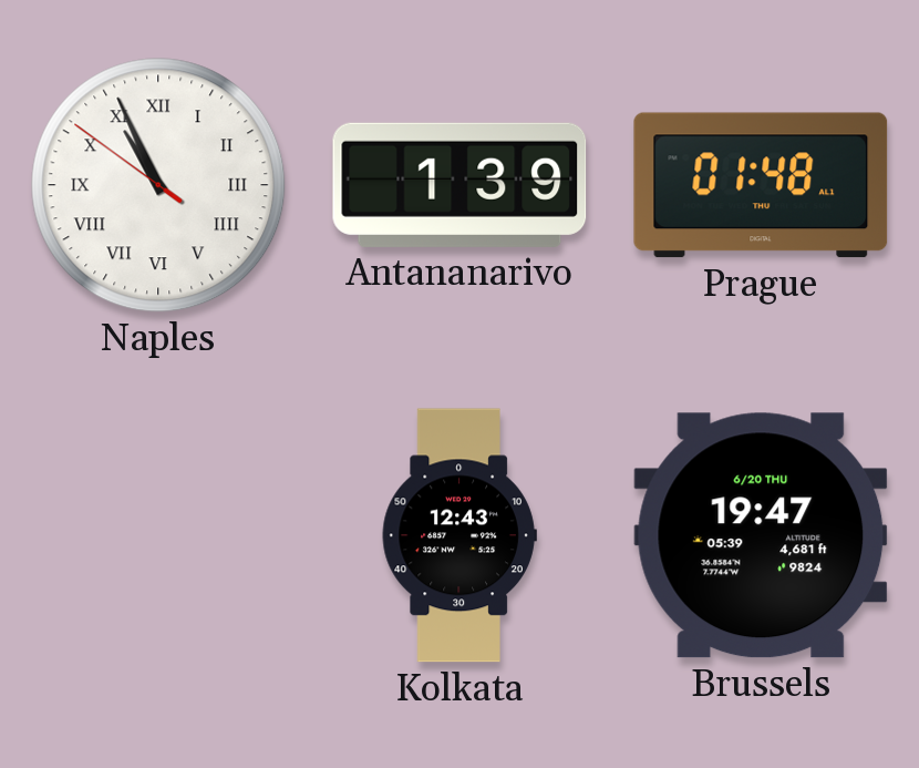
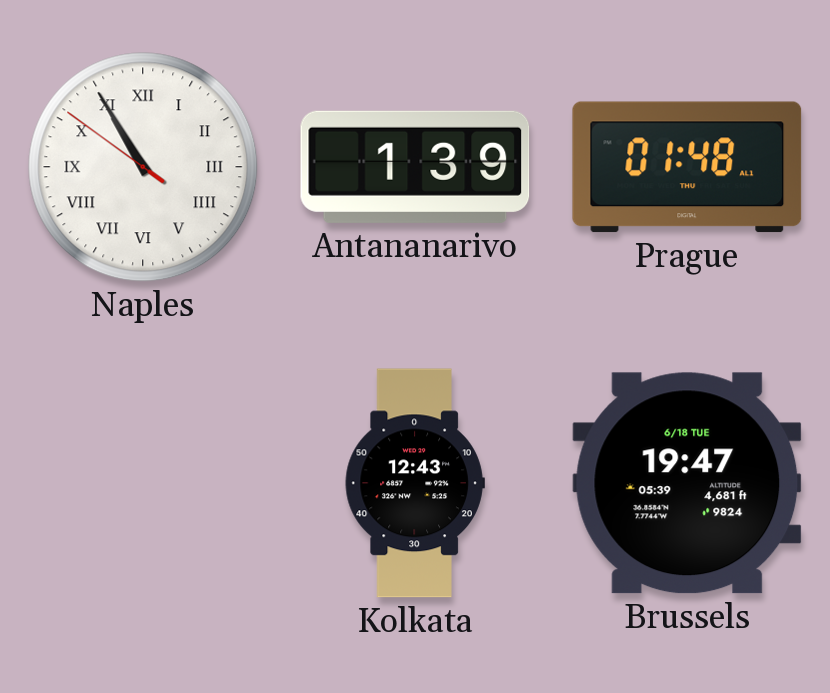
Naples: 10:55 -> 10:54 (143, 167)
Brussels date: 6/20 THU -> 6/18 TUE (687, 483)
